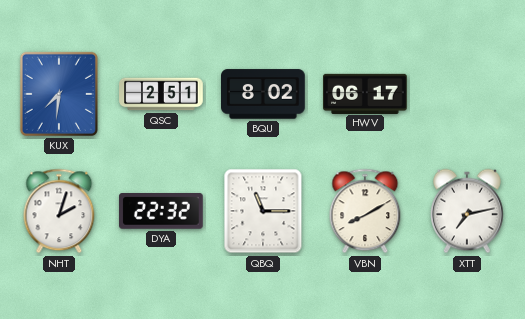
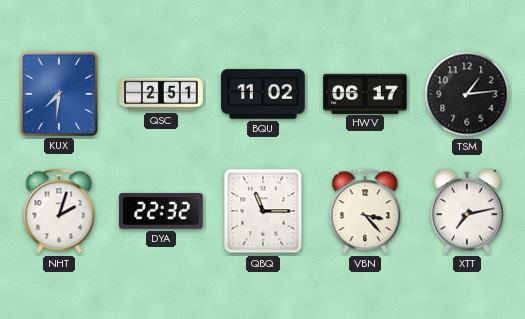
BQU: 8:02 -> 11:02 (264, 94)
TSM: none -> 1:14 (467, 94)
VBN: 8:10 -> 3:23 (365, 211)
